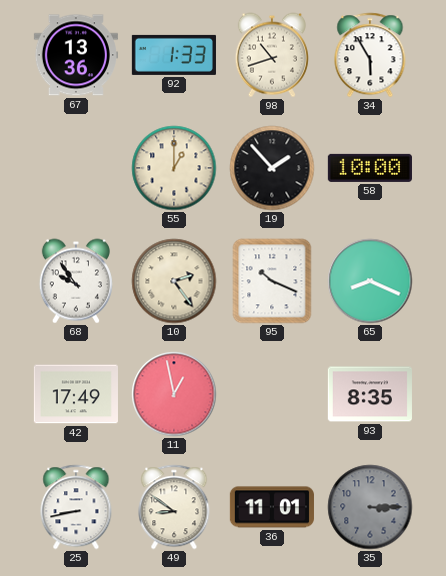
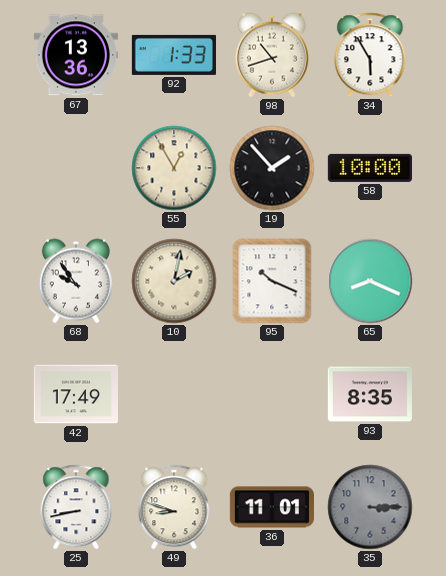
55: 1:00 -> 12:55 (174, 168)
10: 2:24 -> 2:02 (174, 281)
11: 12:58 -> none (174, 394)
49: 8:51 -> 8:48 (174, 507)
